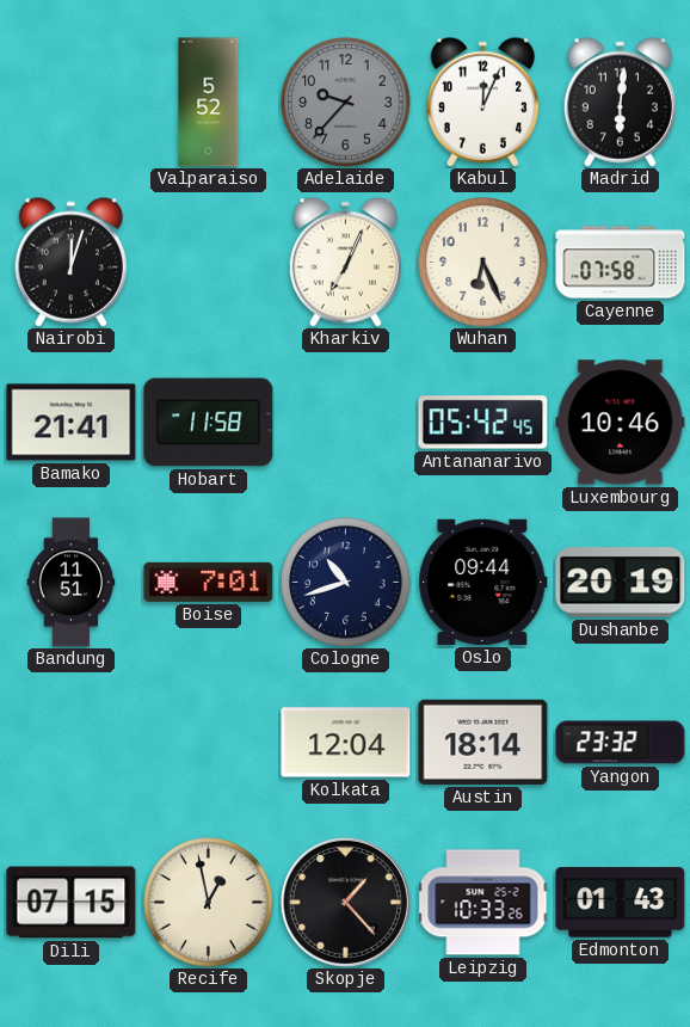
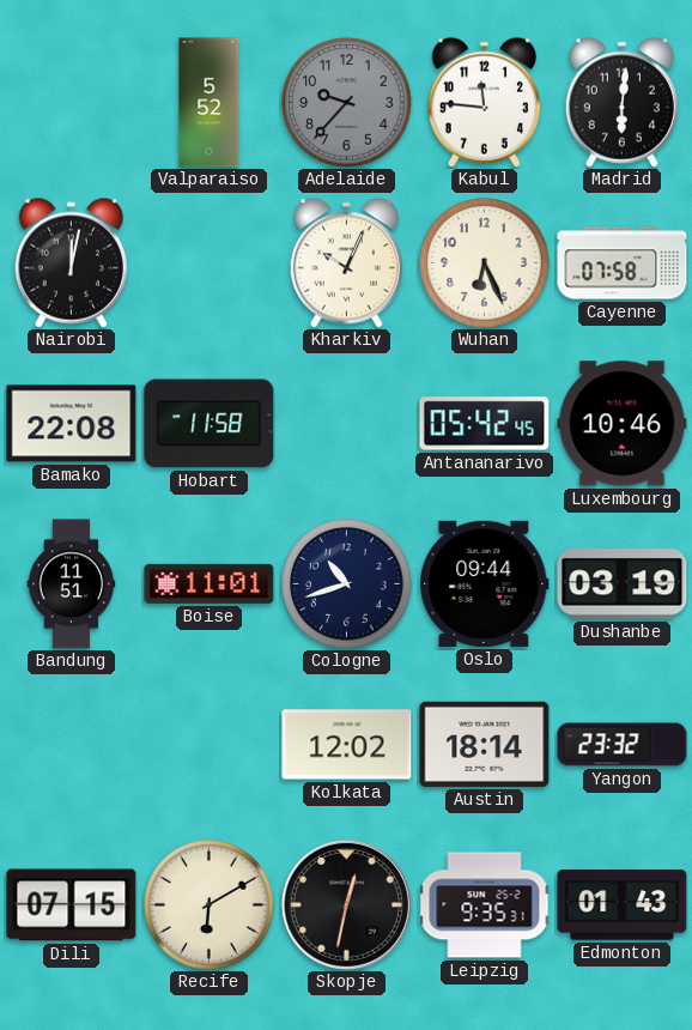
Kabul: 12:04 -> 11:46 (484, 102)
Nairobi: 12:03 -> 12:02 (71, 262)
Kharkiv: 7:04 -> 10:04 (346, 262)
Bamako: 21:41 -> 22:08 (72, 424)
Boise: 7:01 -> 11:01 (210, 583)
Dushanbe: 20:19 -> 03:19 (623, 584)
Kolkata: 12:04 -> 12:02 (347, 745)
Recife: 12:58 -> 6:10 (210, 905)
Skopje: 1:23 -> 12:32 (346, 904)
Leipzig: 10:33 -> 9:35 (485, 905)
